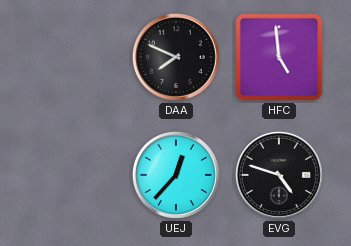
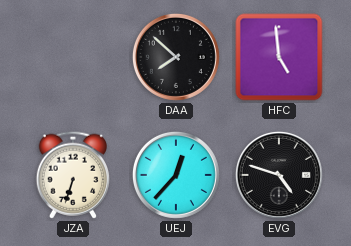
DAA: 7:49 -> 7:52 (176, 57)
JZA: none -> 6:33 (72, 175)
